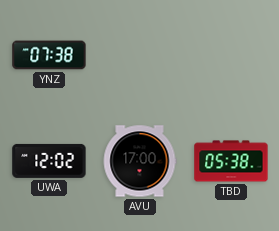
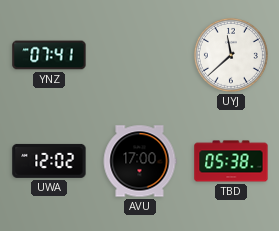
YNZ: 07:38 -> 07:41 (49, 55)
UYJ: none -> 11:38 (231, 55)
